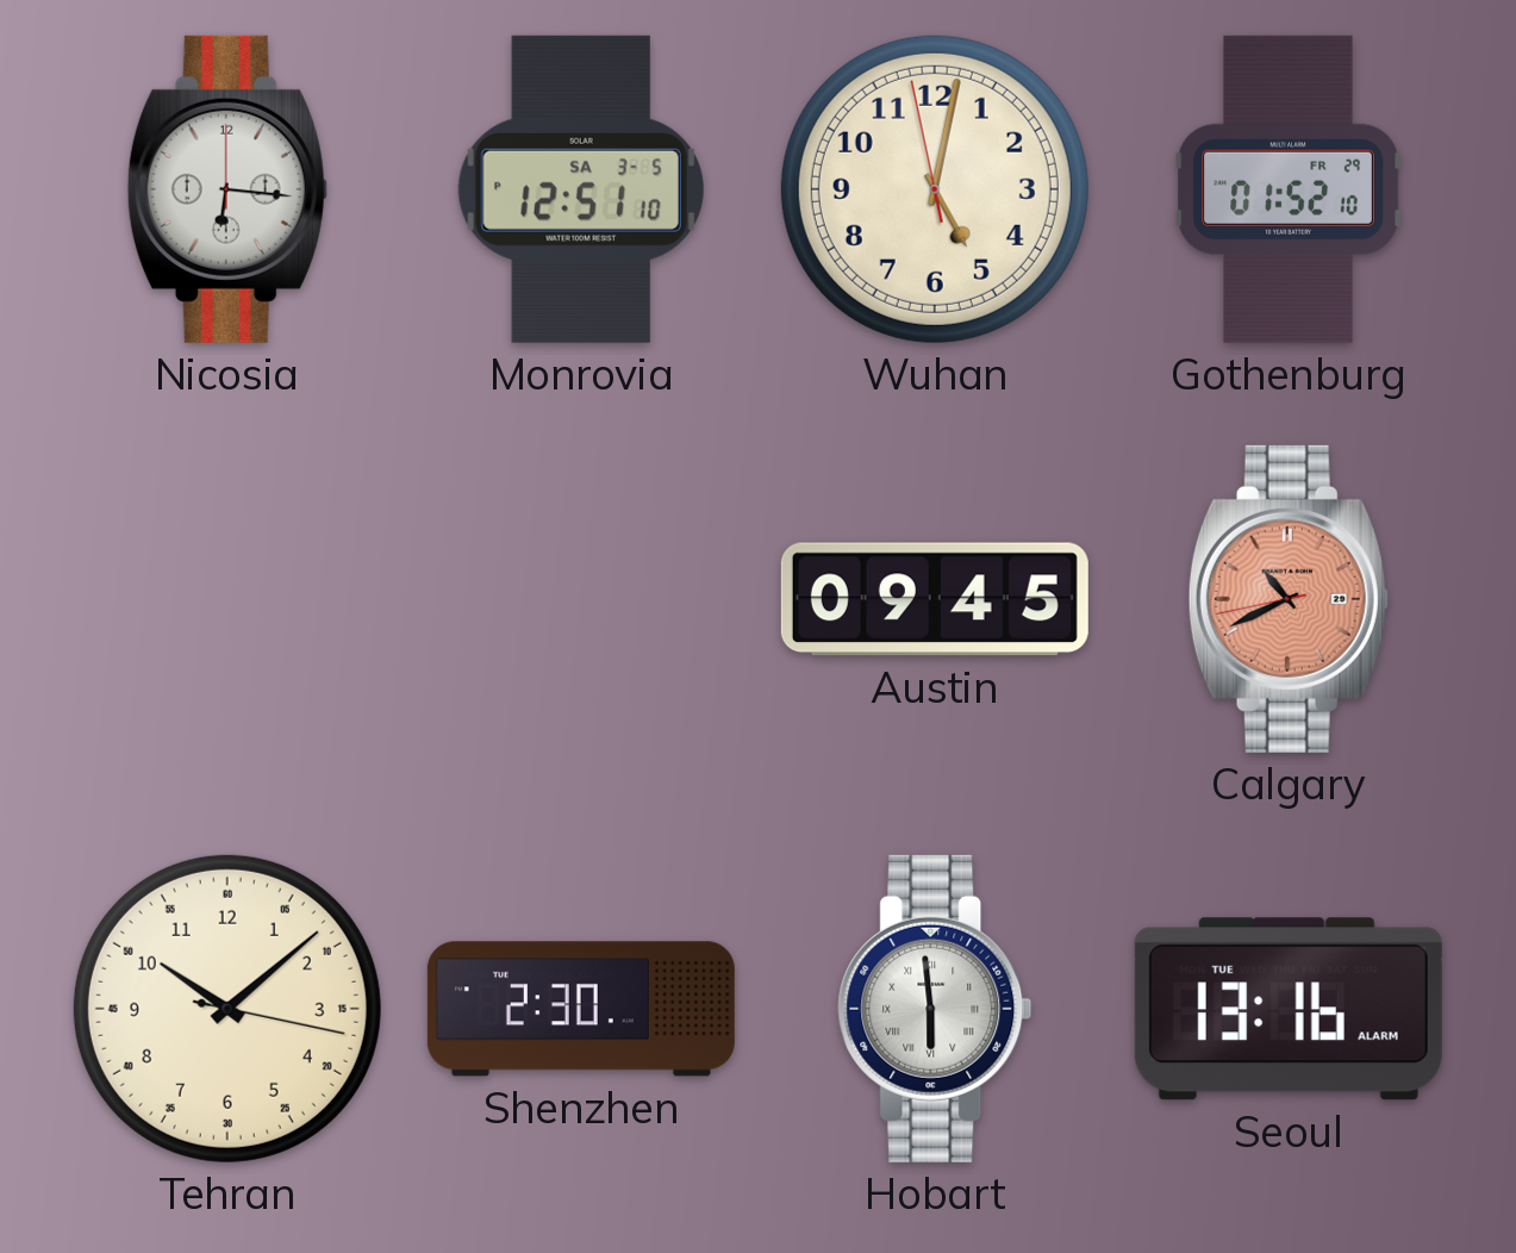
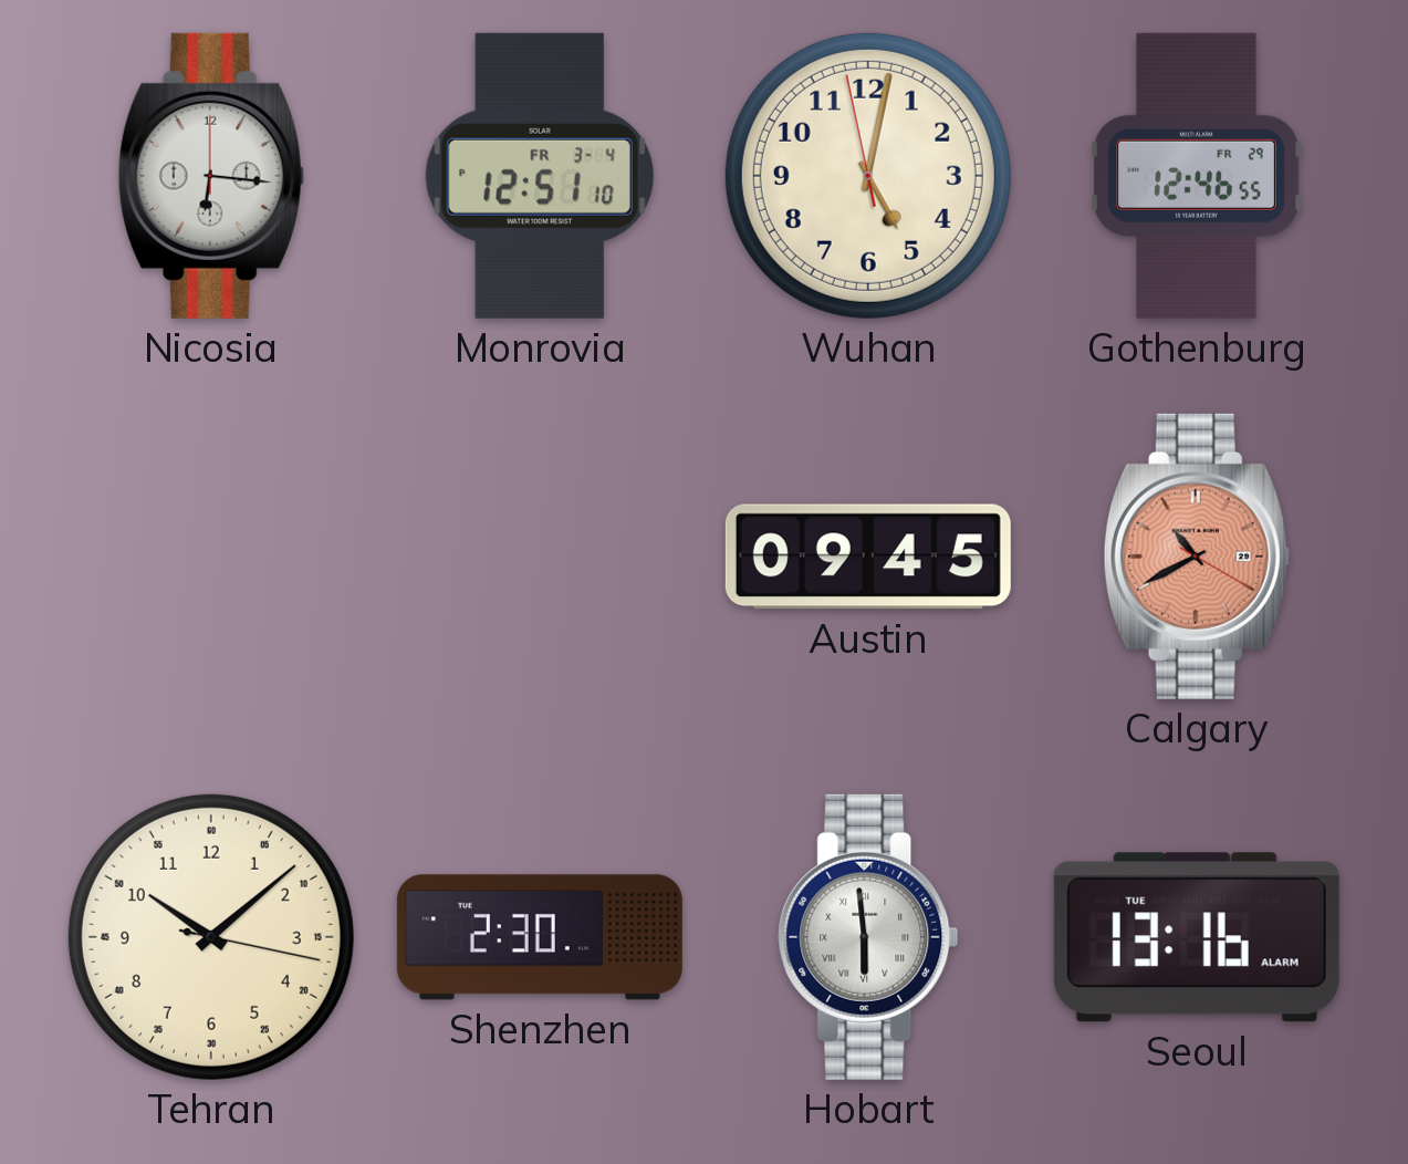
Monrovia date: SA 3-5 -> FR 3-4 (540, 176)
Gothenburg: 01:52 -> 12:46 (1197, 176)
Calgary: 10:40:43 -> 10:40:20 (1197, 557)
